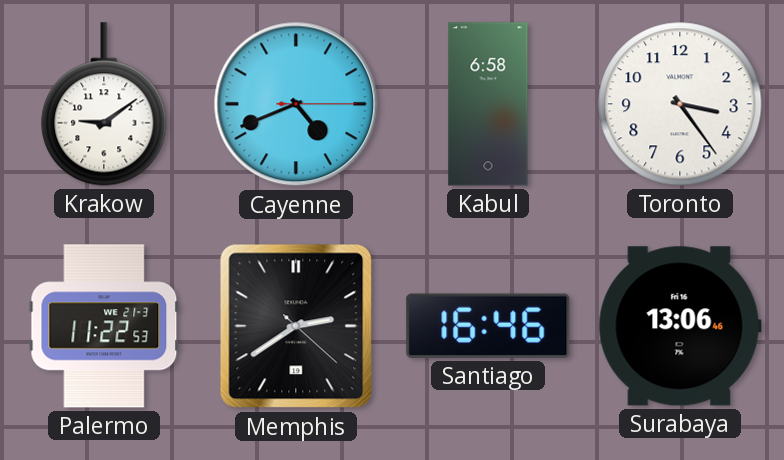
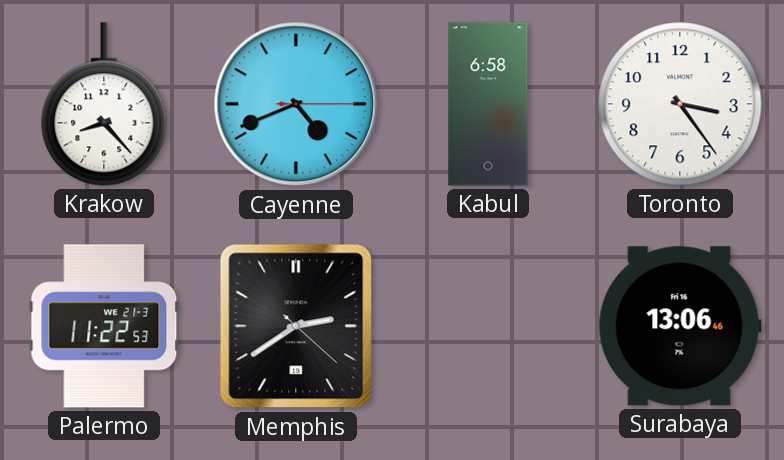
Krakow: 9:09 -> 8:23 (104, 104)
Santiago: 16:46 -> none (488, 326)
